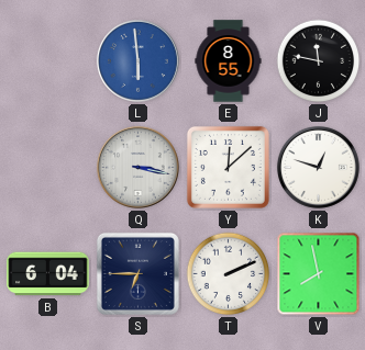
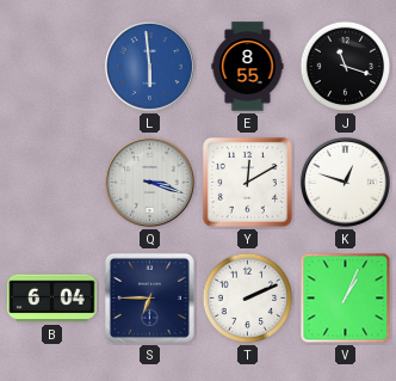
J: 11:47 -> 11:18 (346, 67)
Q: 3:17 -> 3:18 (149, 182)
Y: 12:08 -> 12:10 (247, 182)
V: 7:58 -> 1:04 (346, 299)
